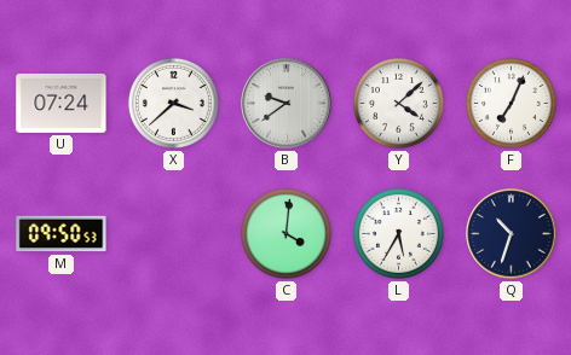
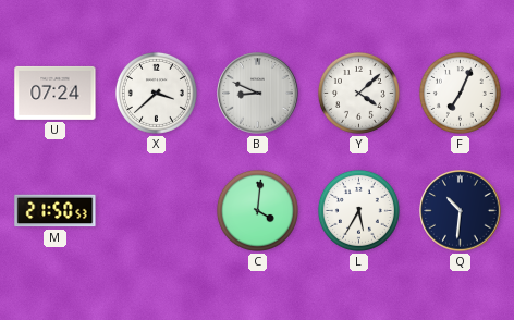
B: 9:39 -> 8:49 (258, 94)
M: 09:50 -> 21:50 (56, 211)
Q: 10:33 -> 10:31 (461, 211)
